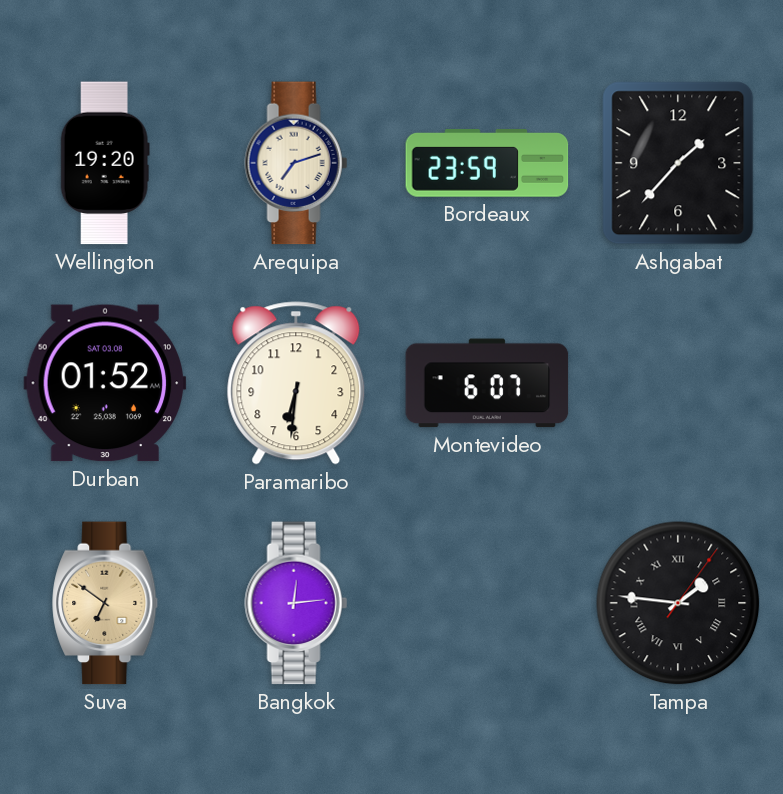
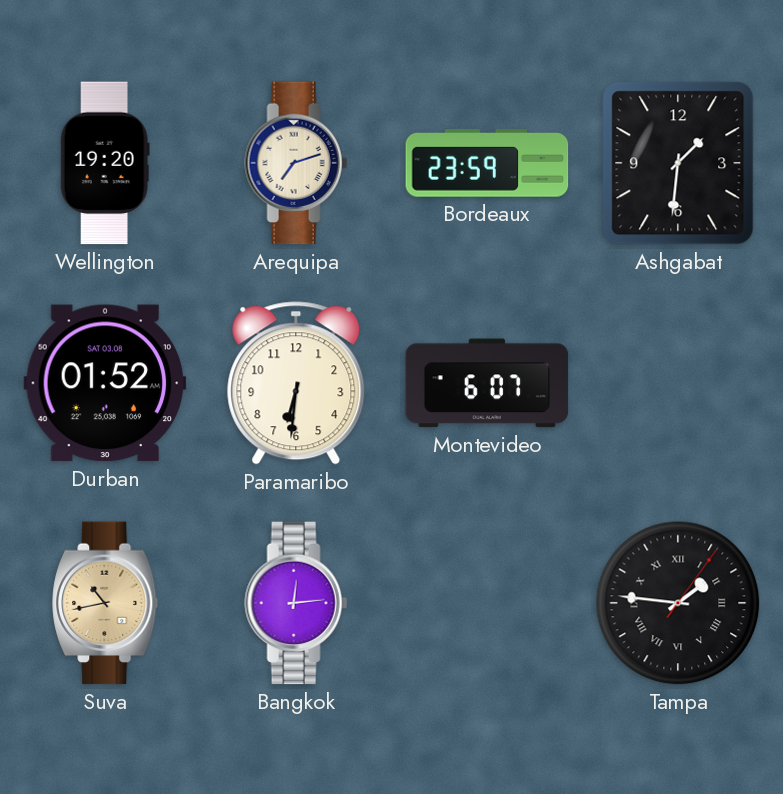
Ashgabat: 1:37 -> 1:31 (678, 163)
Suva: 6:51 -> 10:43 (106, 603)
